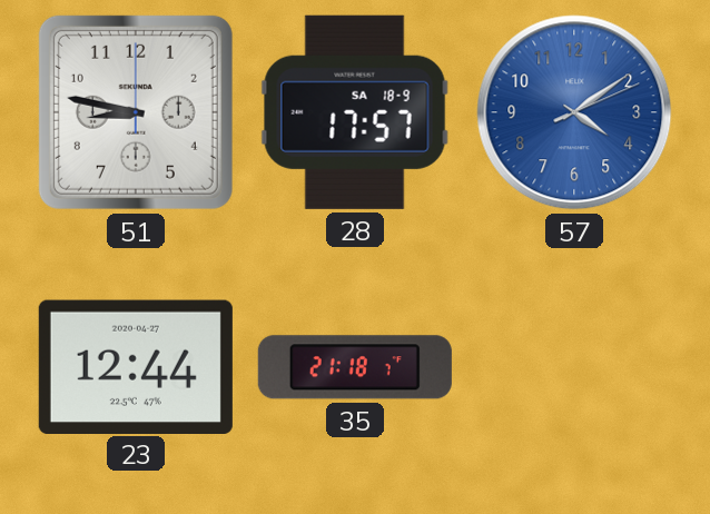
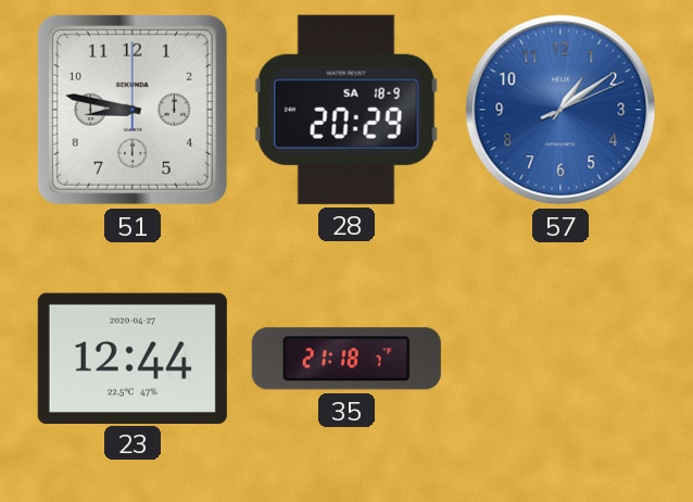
28: 17:57 -> 20:29 (346, 110)
57: 4:09 -> 1:09 (560, 110)
